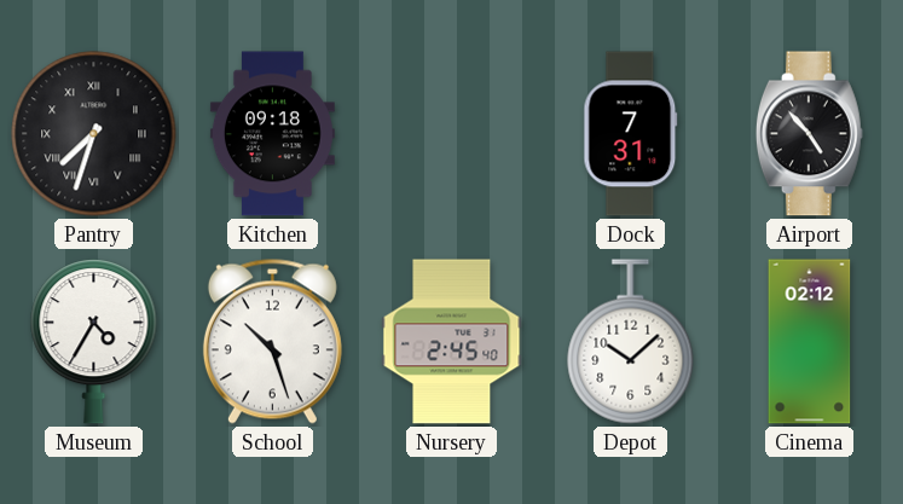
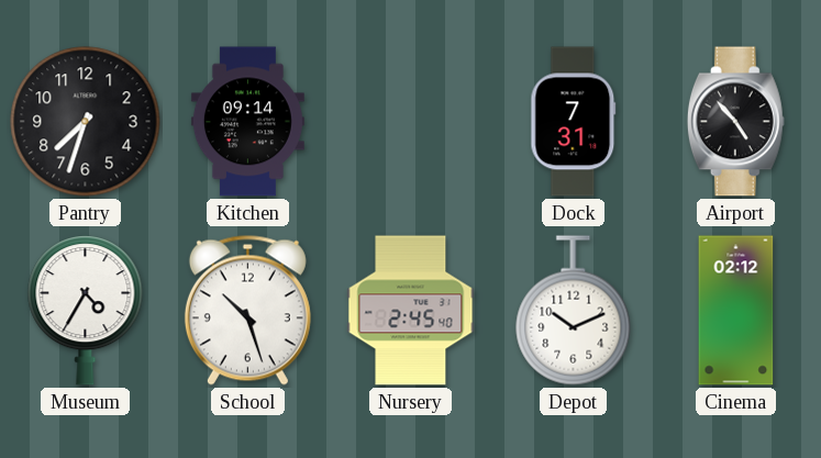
Pantry numerals: Roman -> Arabic (86, 122)
Kitchen: 09:18 -> 09:14 (247, 122)
Depot: 10:08 -> 10:11 (574, 311)
